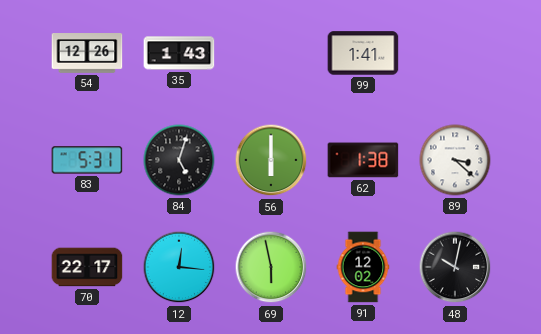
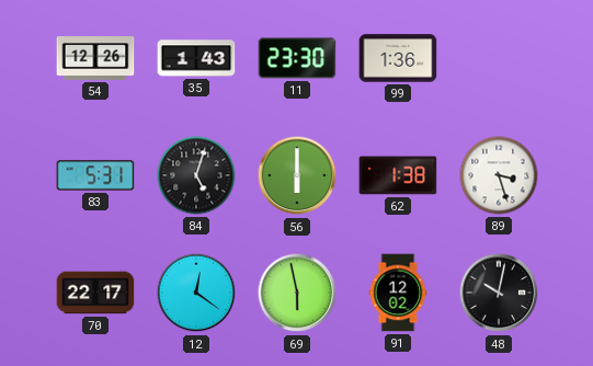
11: none -> 23:30 (297, 58)
99: 1:41 -> 1:36 (398, 58)
89: 3:22 -> 3:27 (499, 175)
12: 12:16 -> 12:21 (196, 293)
